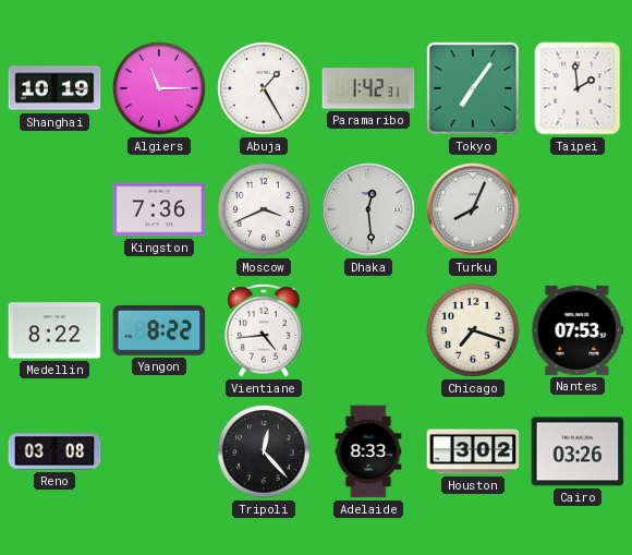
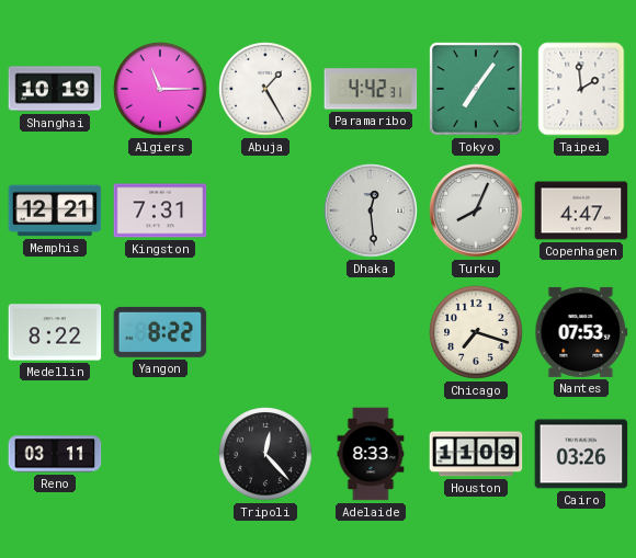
Paramaribo: 1:42 -> 4:42 (371, 89)
Memphis: none -> 12:21 (55, 210)
Kingston: 7:36 -> 7:31 (160, 210)
Moscow: 3:41 -> none (264, 209)
Copenhagen: none -> 4:47 (581, 210)
Vientiane: 4:44 -> none (264, 330)
Reno: 03:08 -> 03:11 (55, 454)
Houston: 3:02 -> 11:09 (476, 454)
